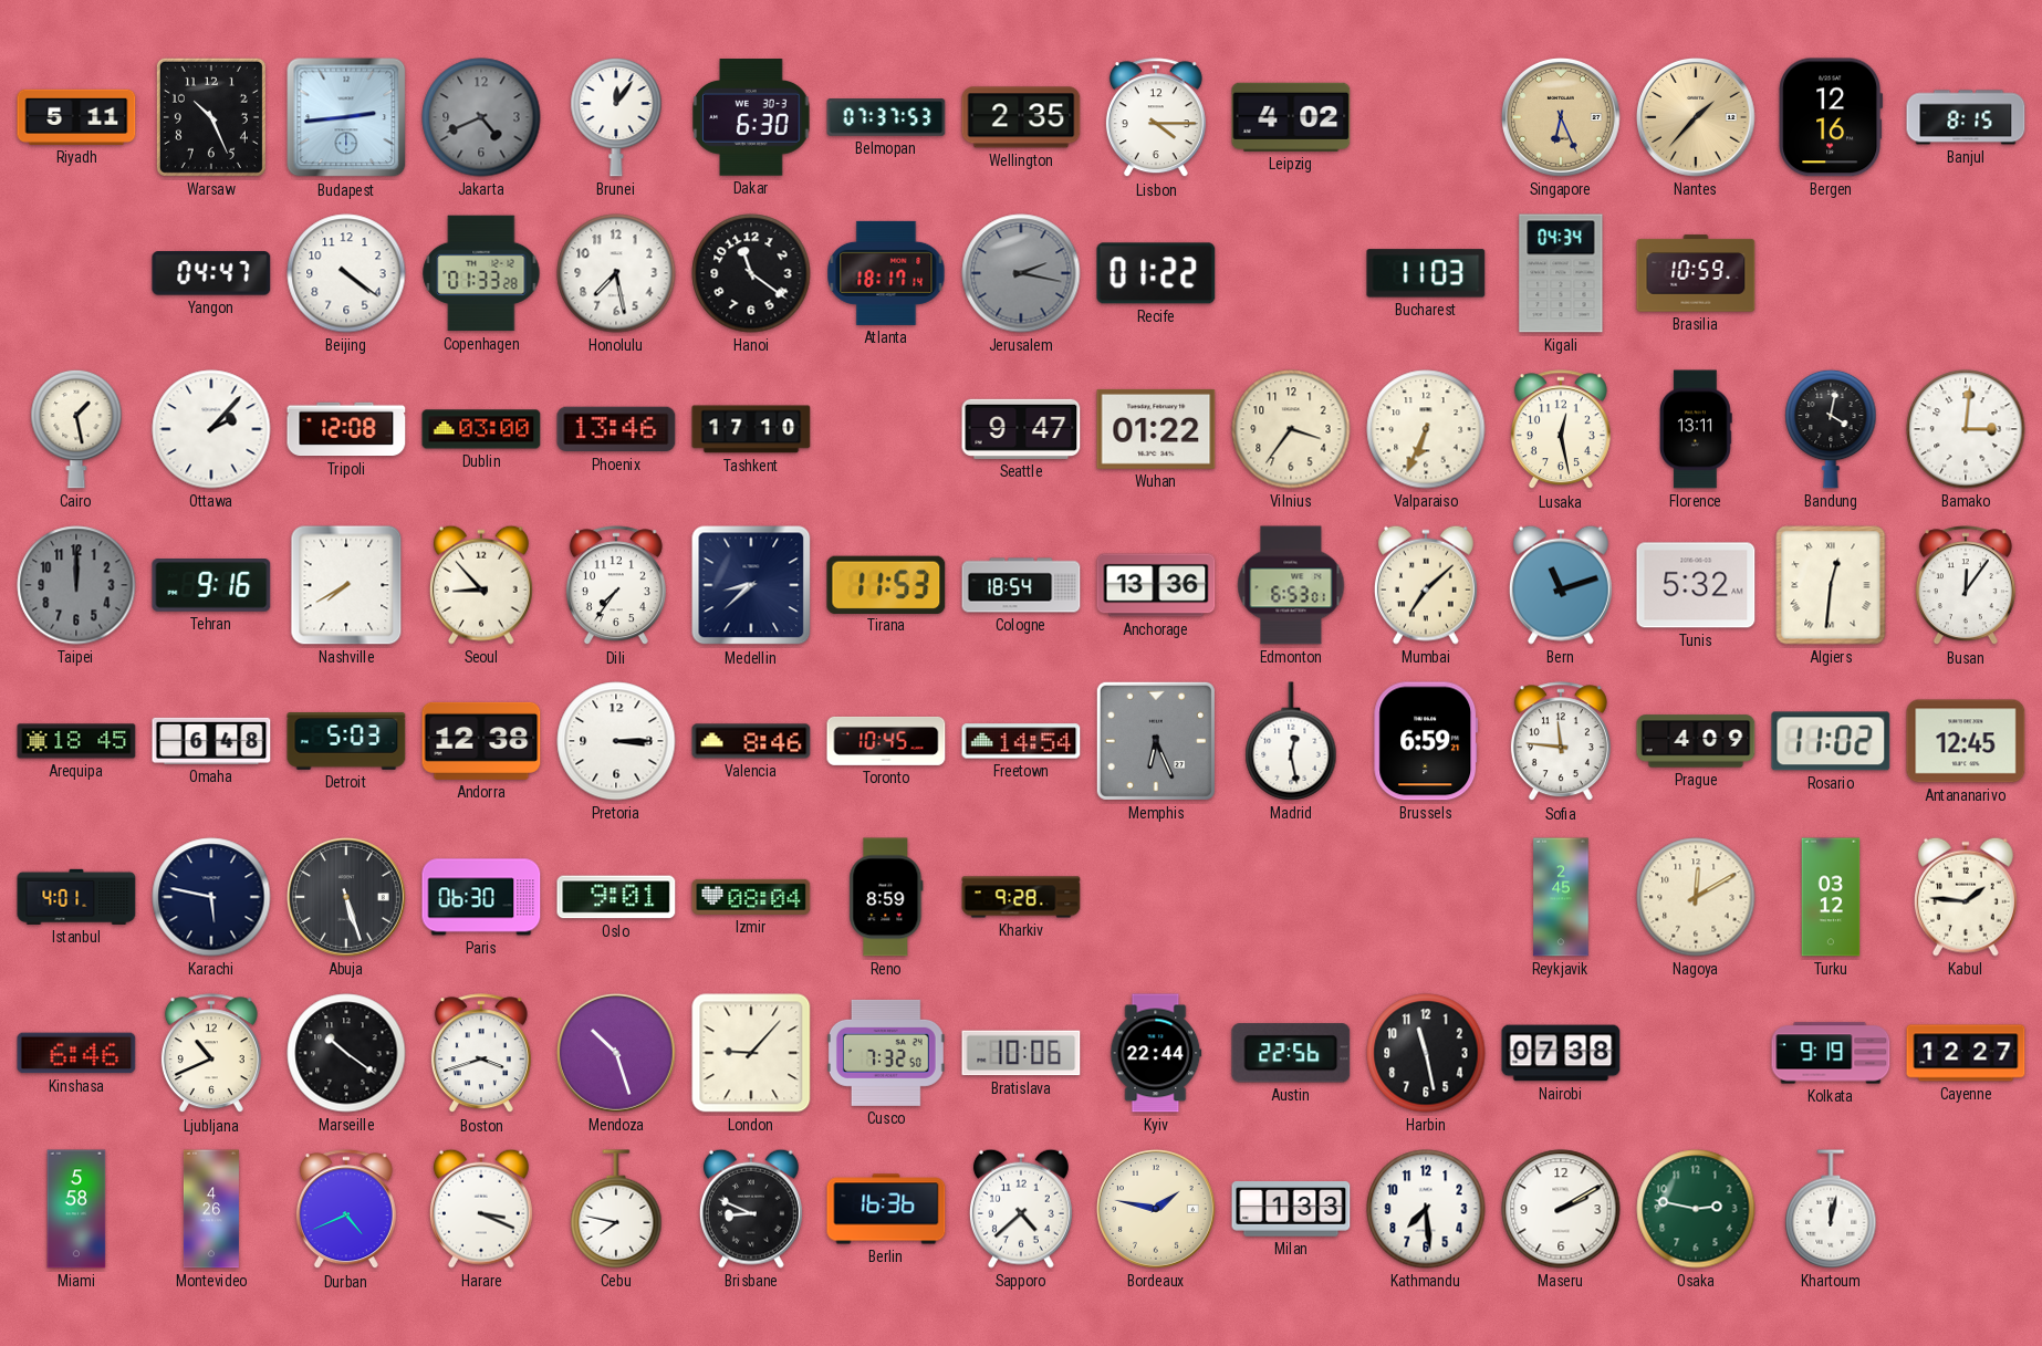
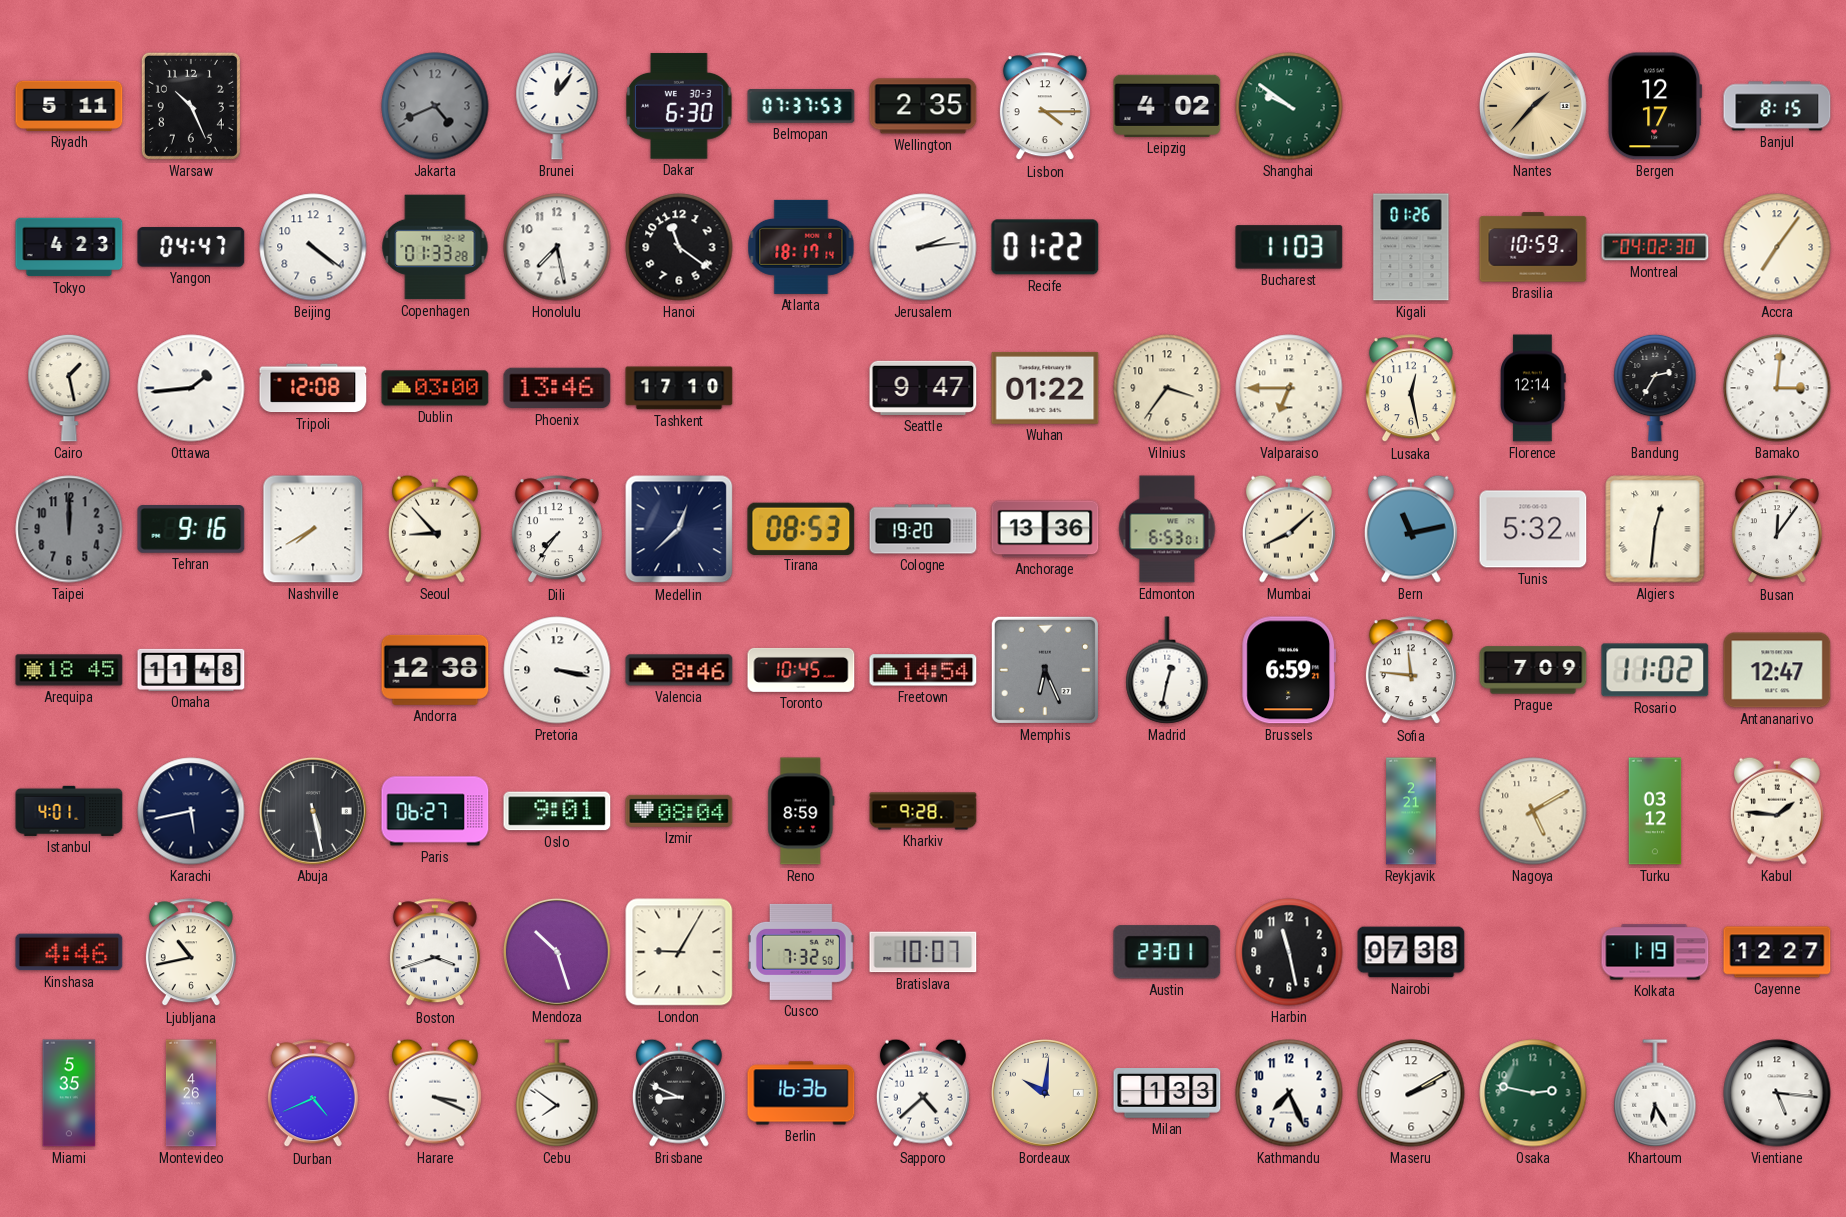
Budapest: 2:44 -> none (346, 117)
Shanghai: none -> 9:51 (1289, 106)
Singapore: 6:26 -> none (1561, 117)
Bergen: 12:16 -> 12:17 (1655, 106)
Tokyo: none -> 4:23 (69, 247)
Jerusalem: 2:17 -> 2:14 (923, 247)
Jerusalem dial: grey -> white (923, 247)
Kigali: 04:34 -> 01:26 (1411, 247)
Montreal: none -> 04:02 (1655, 247)
Accra: none -> 7:06 (1777, 247)
Ottawa: 2:07 -> 1:44 (191, 388)
Valparaiso: 6:34 -> 6:45 (1289, 388)
Florence: 13:11 -> 12:14 (1534, 388)
Bandung: 4:02 -> 2:35 (1655, 388)
Medellin: 8:38 -> 12:38 (679, 529)
Tirana: 11:53 -> 08:53 (801, 528)
Cologne: 18:54 -> 19:20 (923, 529)
Mumbai: 7:08 -> 8:08 (1289, 529)
Bern: 11:12 -> 11:13 (1411, 529)
Omaha: 6:48 -> 11:48 (191, 670)
Detroit: 5:03 -> none (346, 742)
Pretoria: 3:15 -> 3:17 (557, 670)
Madrid: 12:28 -> 12:32 (1167, 670)
Prague: 4:09 -> 7:09 (1533, 670)
Antananarivo: 12:45 -> 12:47 (1777, 670)
Karachi: 5:47 -> 5:43 (191, 811)
Abuja: 5:27 -> 5:28 (313, 811)
Paris: 06:30 -> 06:27 (435, 811)
Reykjavik: 2:45 -> 2:21 (1411, 811)
Nagoya: 12:10 -> 5:10 (1533, 811)
Kinshasa: 6:46 -> 4:46 (69, 952)
Ljubljana: 10:41 -> 10:43 (191, 953)
Marseille: 10:21 -> none (346, 1053)
London: 9:07 -> 9:05 (679, 952)
Bratislava: 10:06 -> 10:07 (923, 952)
Kyiv: 22:44 -> none (1156, 1053)
Austin: 22:56 -> 23:01 (1167, 952)
Kolkata: 9:19 -> 1:19 (1655, 952)
Miami: 5:58 -> 5:35 (69, 1093)
Cebu: 7:47 -> 7:51 (557, 1093)
Bordeaux: 1:47 -> 10:01 (1045, 1093)
Kathmandu: 7:29 -> 7:26 (1289, 1093)
Khartoum: 12:02 -> 6:25 (1655, 1093)
Vientiane: none -> 5:16 (1777, 1093)
